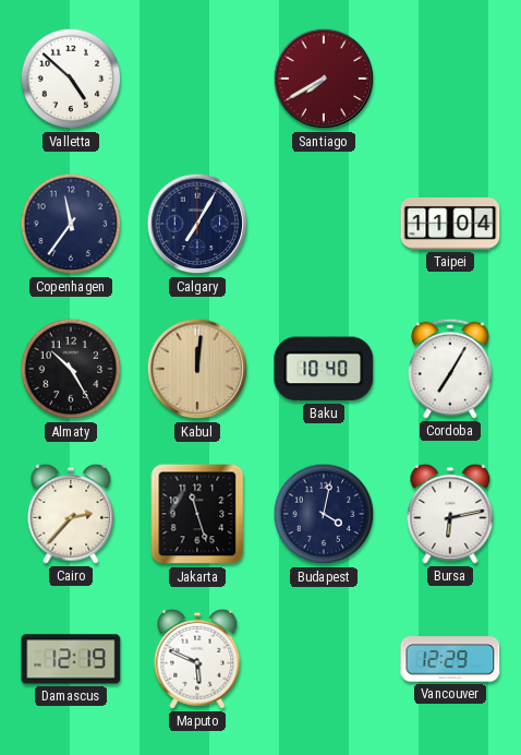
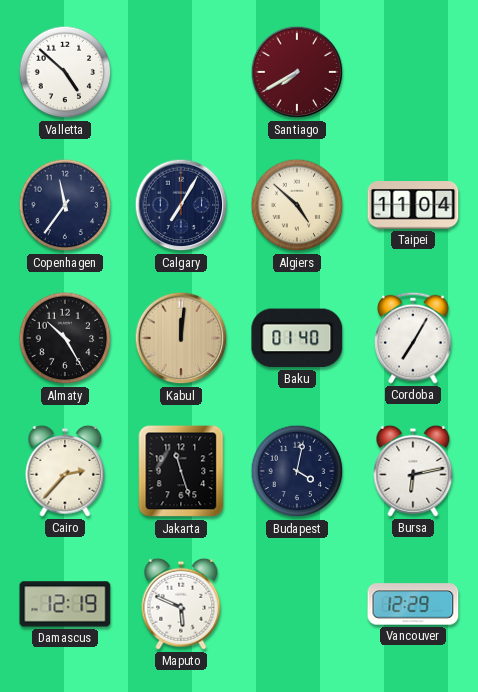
Algiers: none -> 4:52 (297, 205)
Baku: 10:40 -> 01:40 (297, 338)
